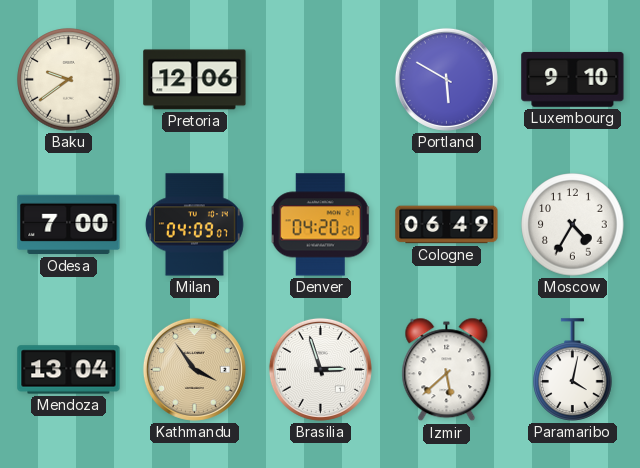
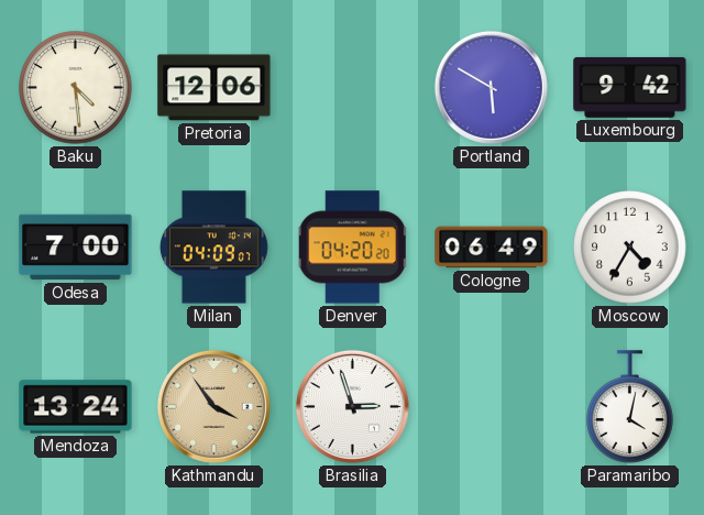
Baku: 9:39 -> 4:29 (76, 88)
Luxembourg: 9:10 -> 9:42 (630, 87)
Mendoza: 13:04 -> 13:24 (76, 407)
Izmir: 5:38 -> none (447, 370)
